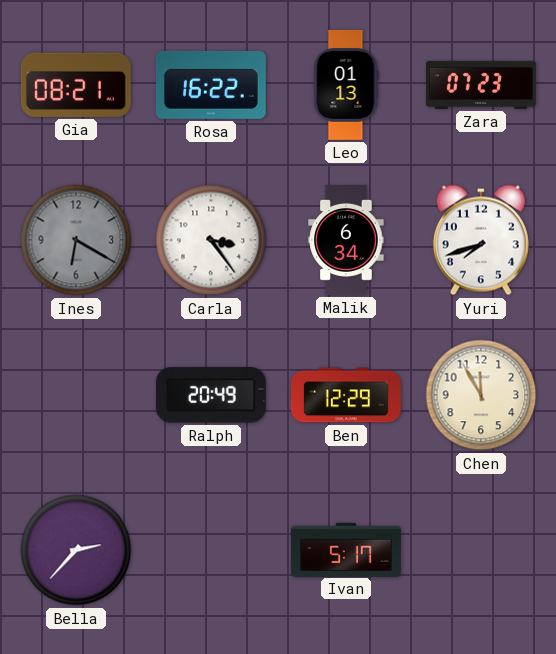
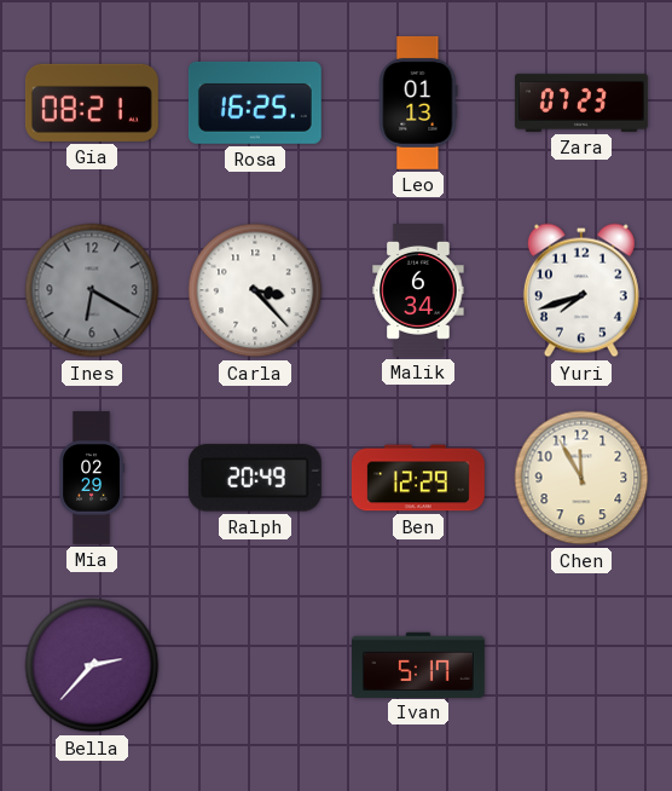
Rosa: 16:22 -> 16:25 (255, 103)
Carla: 3:24 -> 3:23 (255, 290)
Mia: none -> 02:29 (92, 479)
